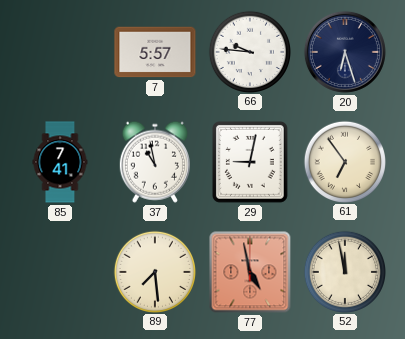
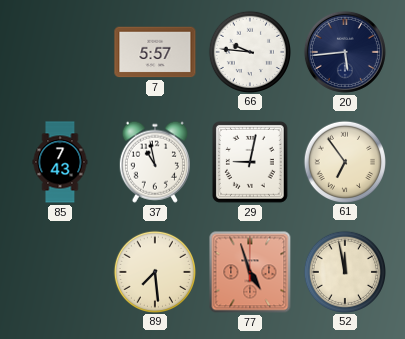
20: 6:27 -> 5:44 (345, 52)
85: 7:41 -> 7:43 (60, 162)
77: 4:58 -> 4:57 (250, 272)
